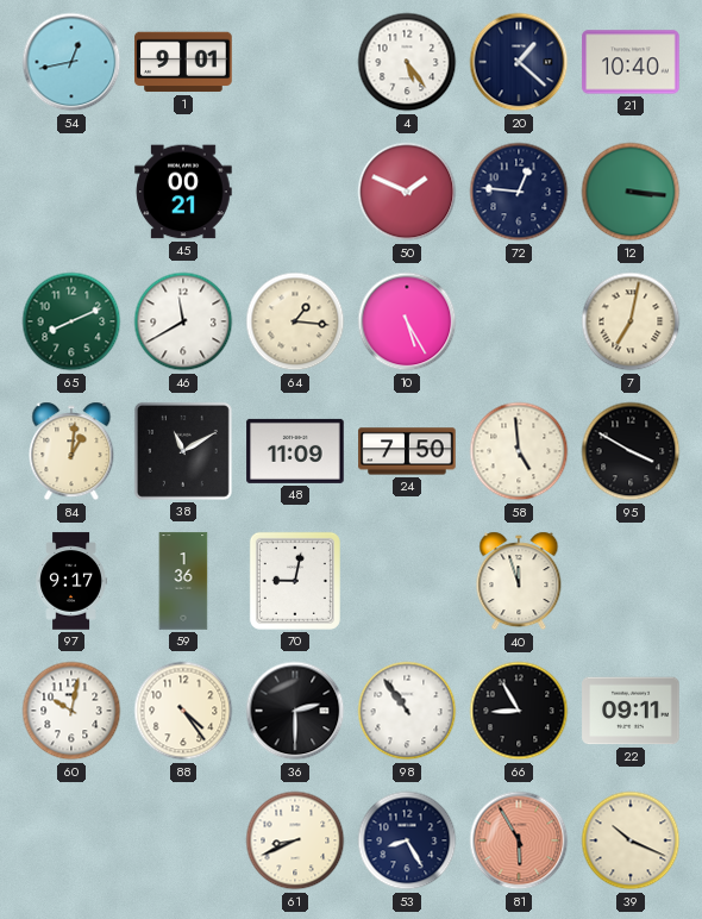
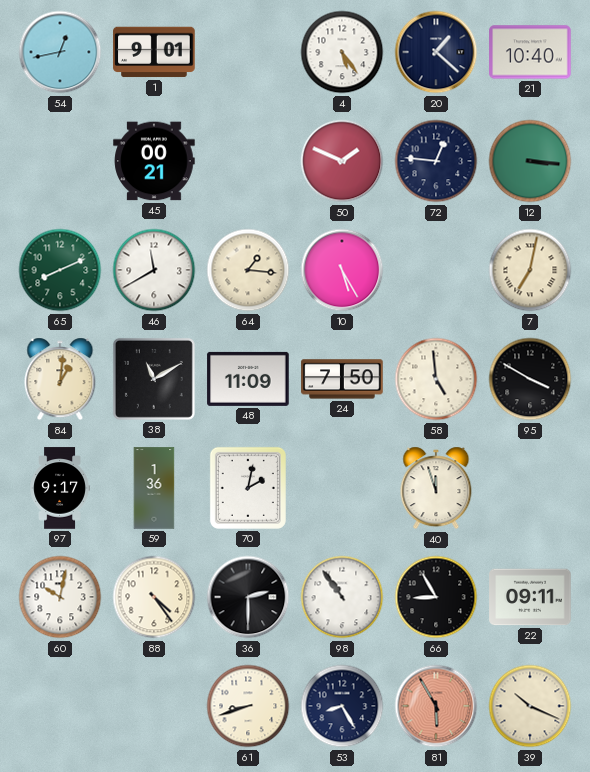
70: 9:02 -> 2:02 (248, 488)
61: 8:41 -> 8:42 (248, 706)
